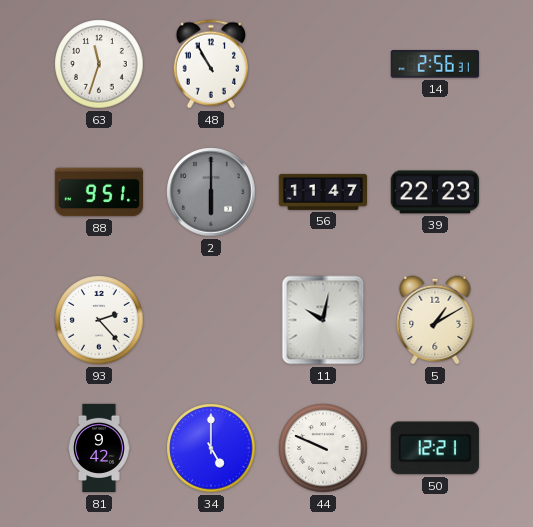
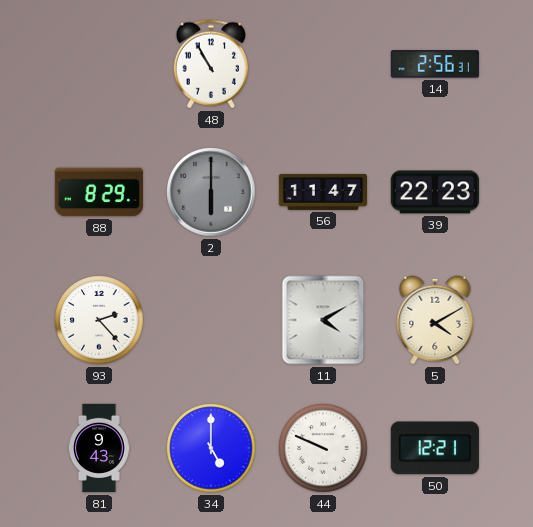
63: 11:33 -> none (99, 64)
88: 9:51 -> 8:29 (98, 192)
11: 10:02 -> 4:10 (323, 320)
5: 1:10 -> 4:10 (435, 320)
81: 9:42 -> 9:43 (100, 448)
